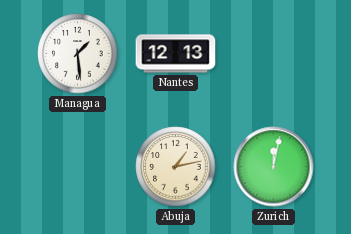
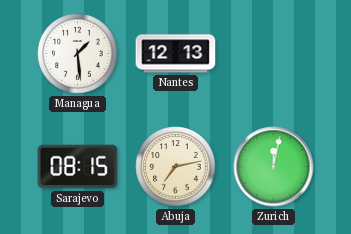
Sarajevo: none -> 08:15 (78, 167)
Abuja: 1:13 -> 7:13 (176, 167)
